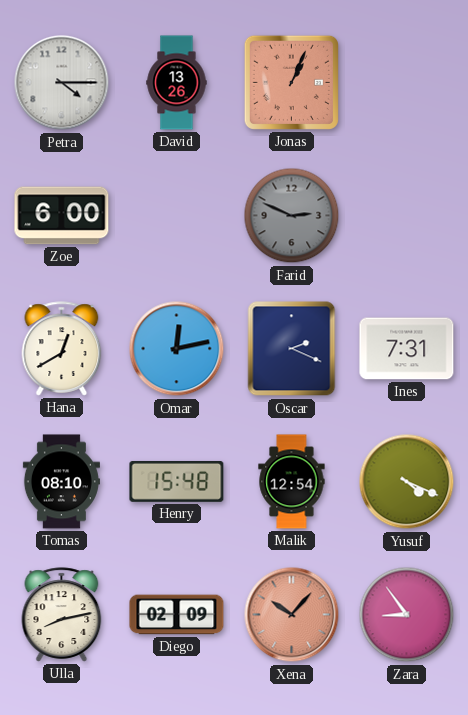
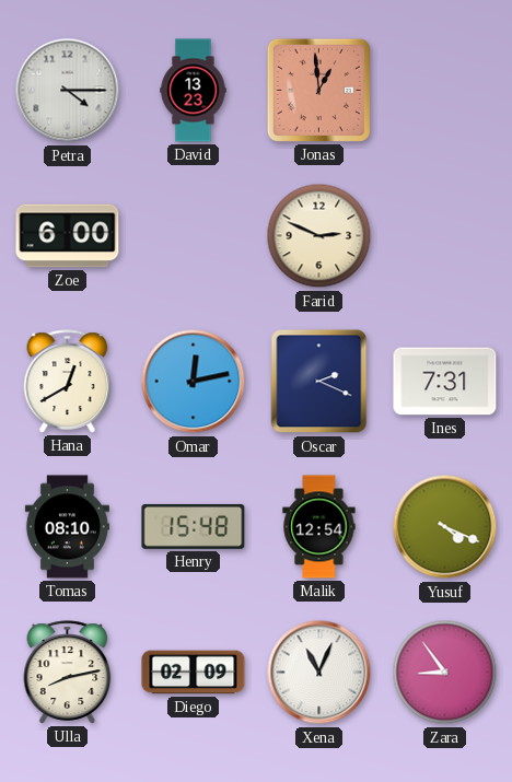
David: 13:26 -> 13:23 (194, 91)
Jonas: 1:04 -> 12:59 (318, 90)
Farid dial: grey -> cream (319, 236)
Xena: 10:07 -> 11:04 (319, 673)
Xena dial: salmon -> white (319, 673)
